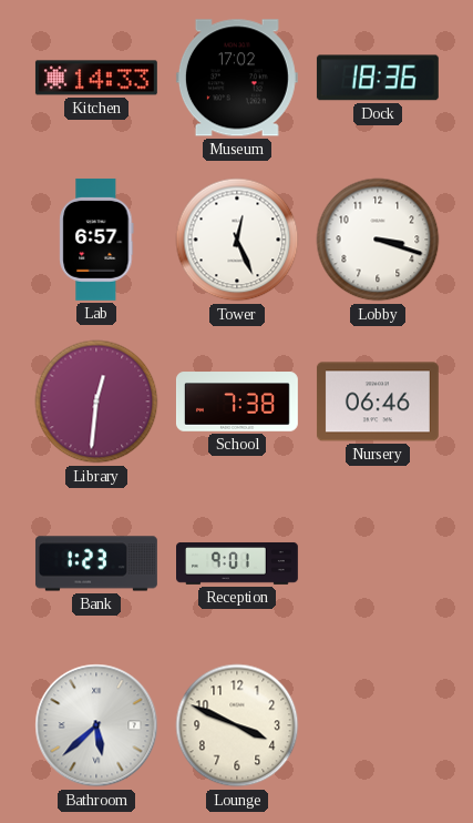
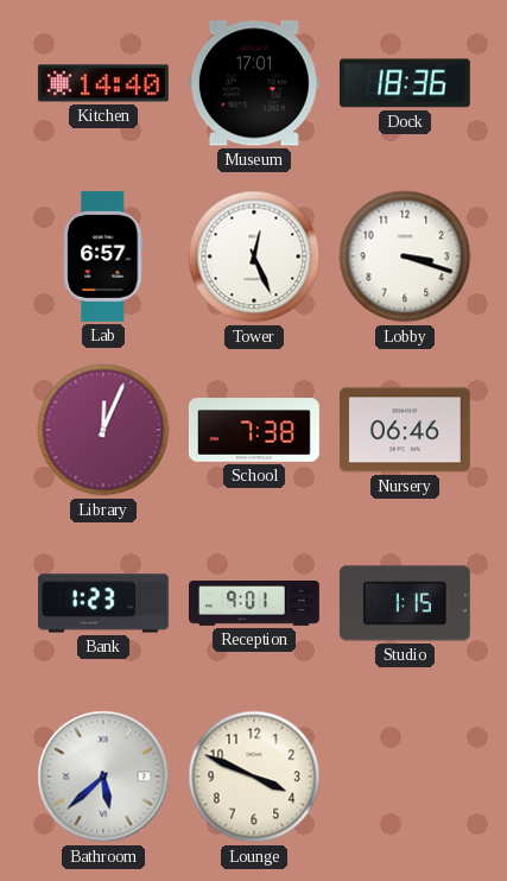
Kitchen: 14:33 -> 14:40 (103, 83)
Museum: 17:02 -> 17:01 (254, 83)
Library: 12:31 -> 12:04 (103, 430)
Studio: none -> 1:15 (405, 603)
